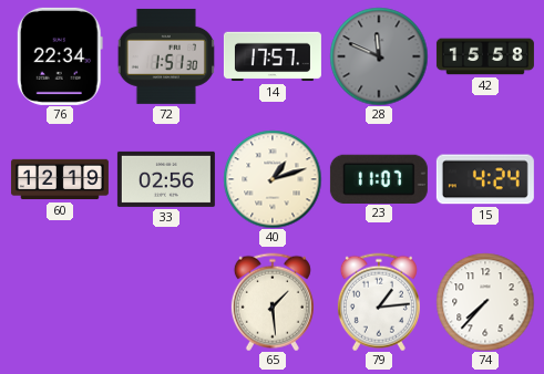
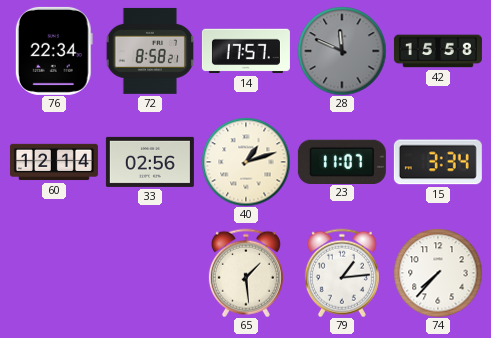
72: 1:51 -> 8:58 (149, 51)
60: 12:19 -> 12:14 (54, 162)
15: 4:24 -> 3:34 (438, 162)
